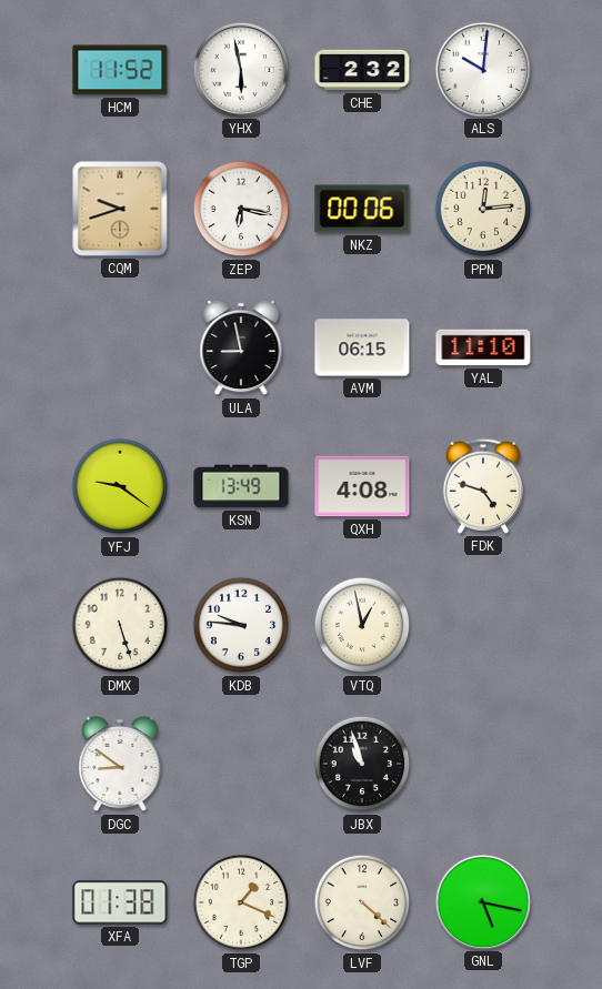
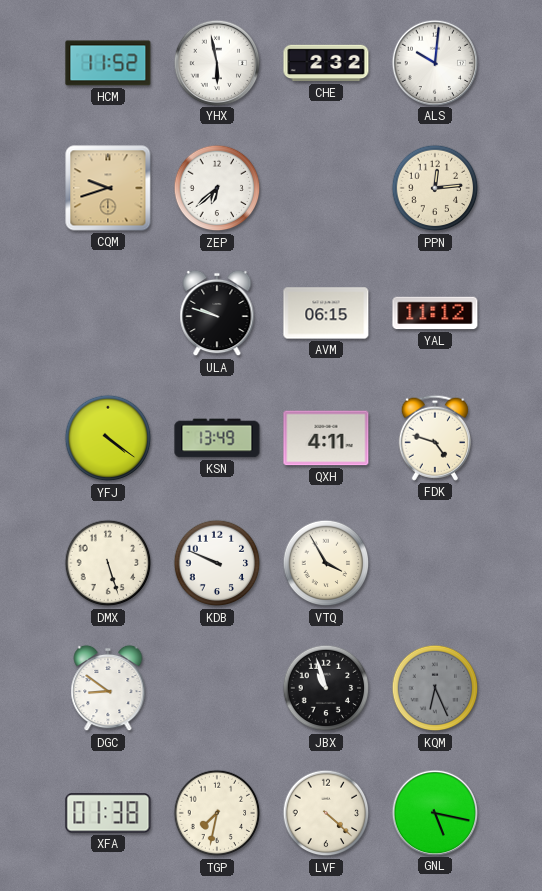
ZEP: 6:17 -> 6:38 (217, 188)
NKZ: 00:06 -> none (362, 209)
ULA: 8:58 -> 9:48 (217, 313)
YAL: 11:10 -> 11:12 (435, 313)
YFJ: 9:21 -> 4:21 (108, 438)
QXH: 4:08 -> 4:11 (326, 438)
KDB: 9:46 -> 9:49 (217, 563)
VTQ: 12:58 -> 3:55 (326, 563)
KQM: none -> 6:26 (435, 688)
TGP: 1:19 -> 7:32 (217, 813)
